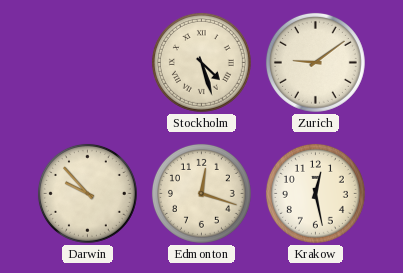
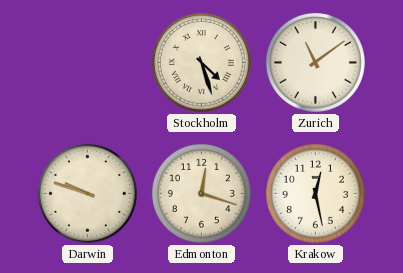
Zurich: 9:09 -> 11:09 (315, 62)
Darwin: 9:53 -> 9:48 (87, 193)
